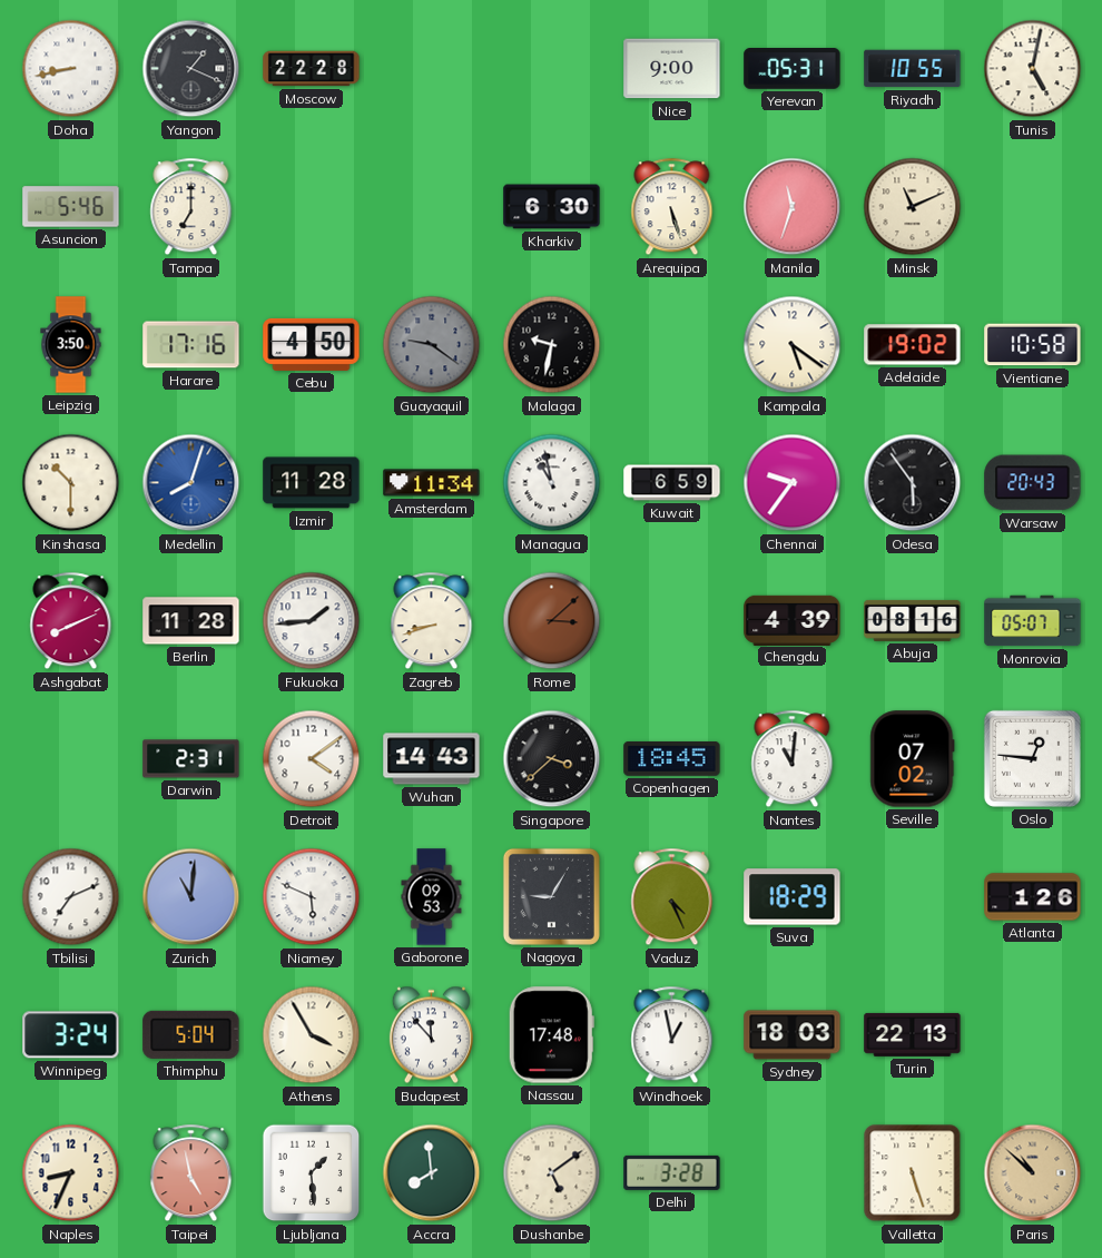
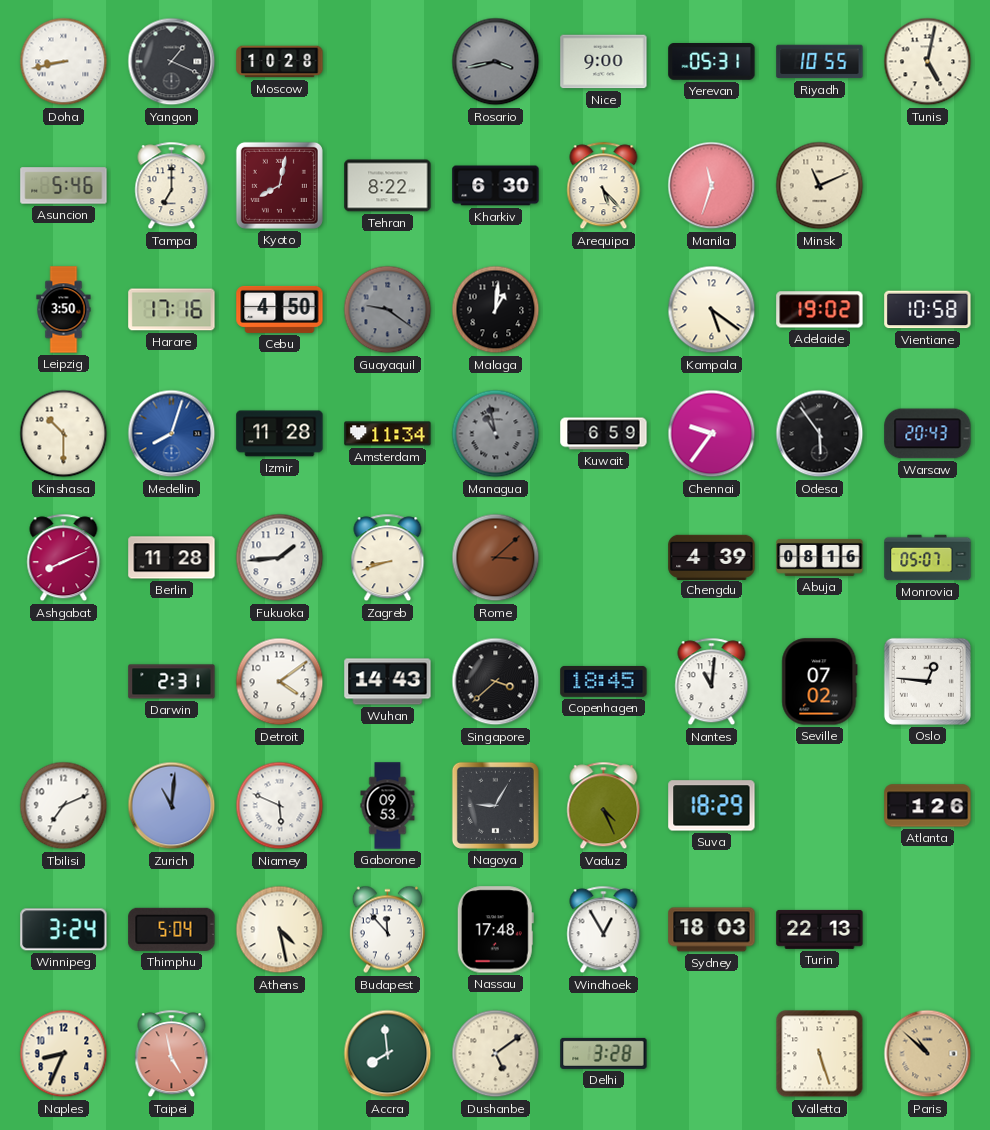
Moscow: 22:28 -> 10:28 (280, 62)
Rosario: none -> 3:43 (496, 62)
Kyoto: none -> 8:02 (279, 185)
Tehran: none -> 8:22 (388, 186)
Arequipa: 5:27 -> 5:23 (604, 186)
Malaga: 9:32 -> 1:01 (496, 310)
Managua dial: white -> grey (496, 434)
Athens: 3:55 -> 4:28 (280, 930)
Windhoek: 12:58 -> 12:55 (604, 930)
Ljubljana: 1:29 -> none (312, 1173)
